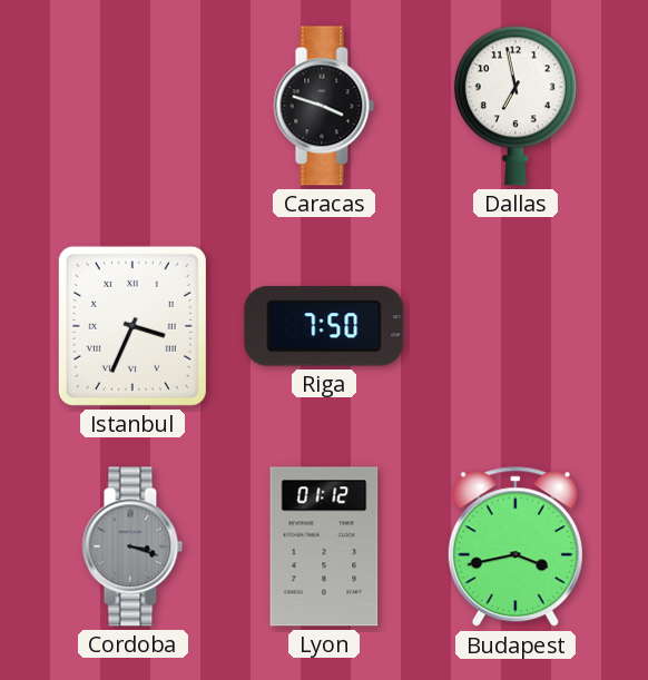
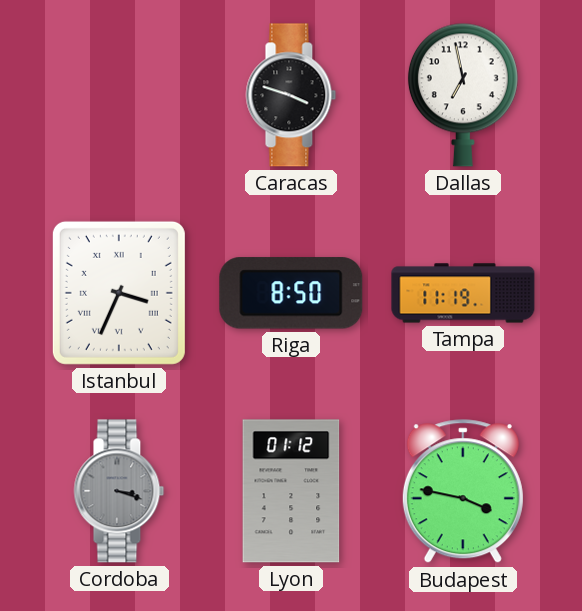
Riga: 7:50 -> 8:50 (291, 293)
Tampa: none -> 11:19 (463, 293)
Budapest: 3:43 -> 3:47 (463, 492)
